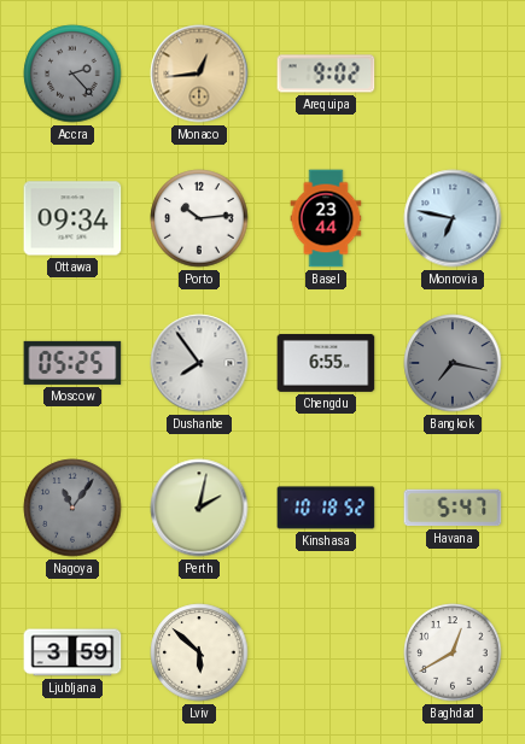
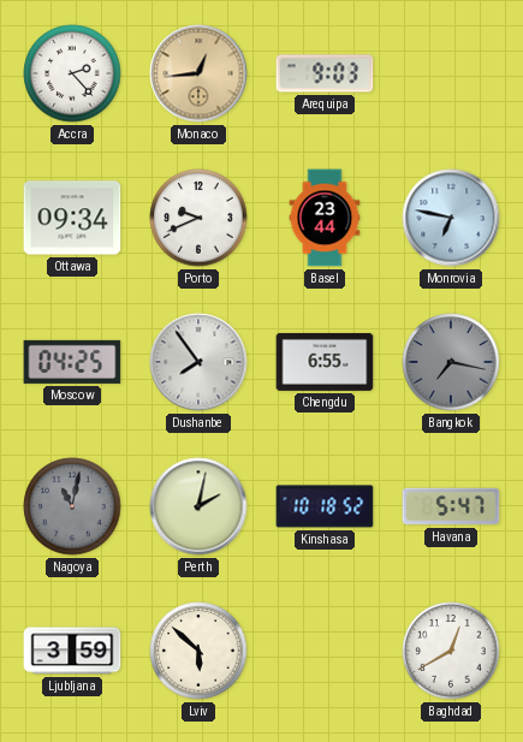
Accra dial: grey -> white (72, 73)
Arequipa: 9:02 -> 9:03 (325, 73)
Porto: 10:14 -> 9:41 (198, 218)
Moscow: 05:25 -> 04:25 (72, 362)
Nagoya: 11:06 -> 11:02 (72, 506)
